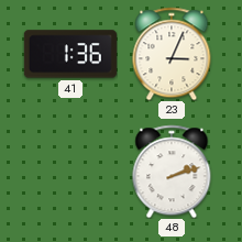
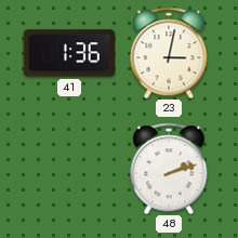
23: 3:04 -> 3:02 (169, 53)
